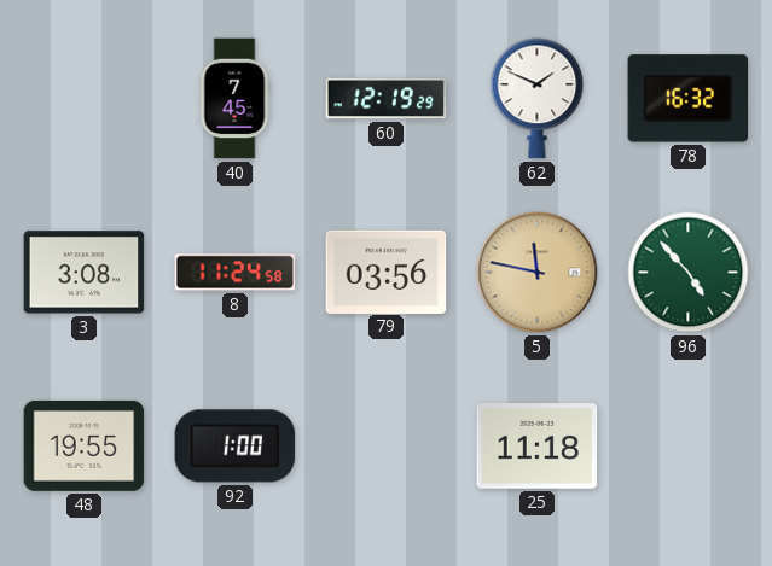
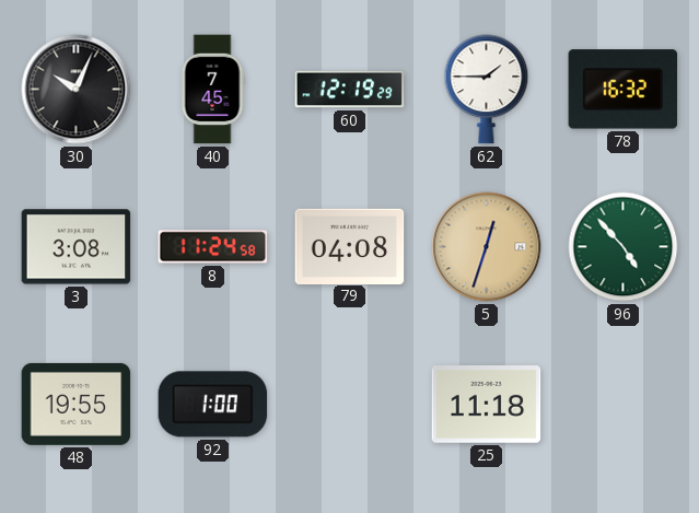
30: none -> 10:04 (77, 90)
62: 1:49 -> 1:45 (487, 90)
79: 03:56 -> 04:08 (350, 246)
5: 11:47 -> 12:33 (487, 247)
